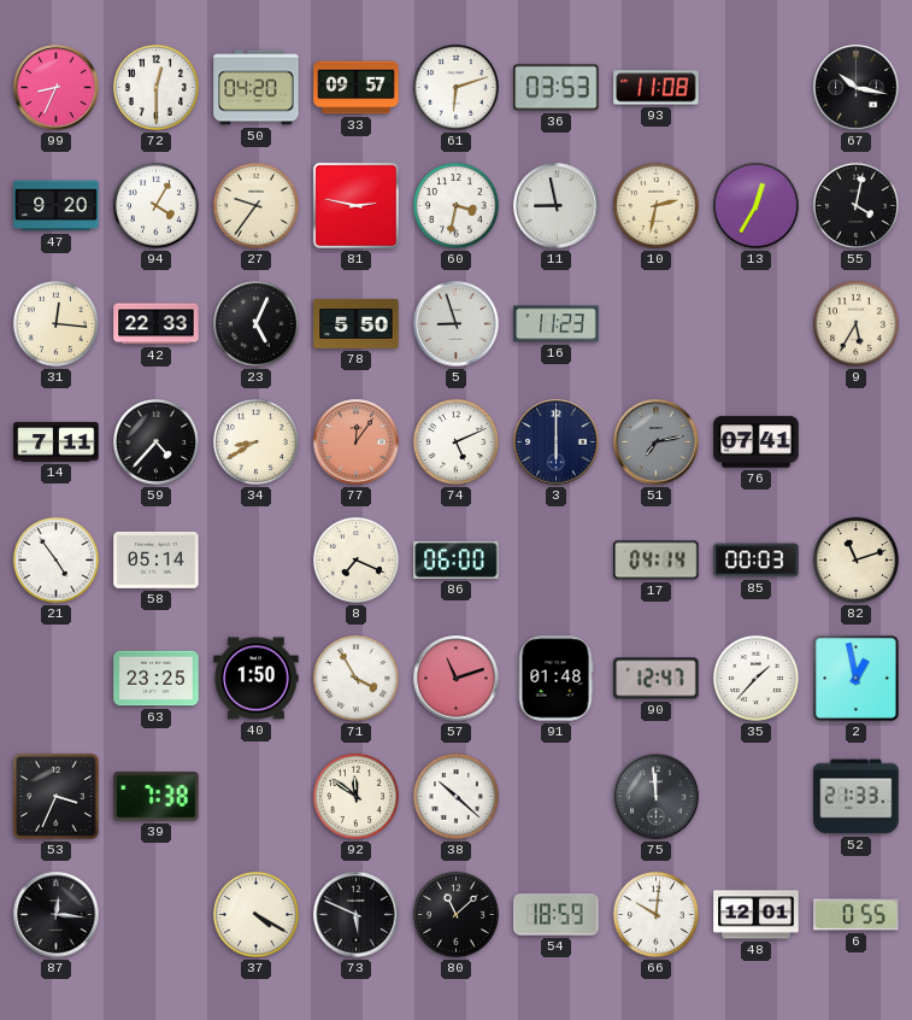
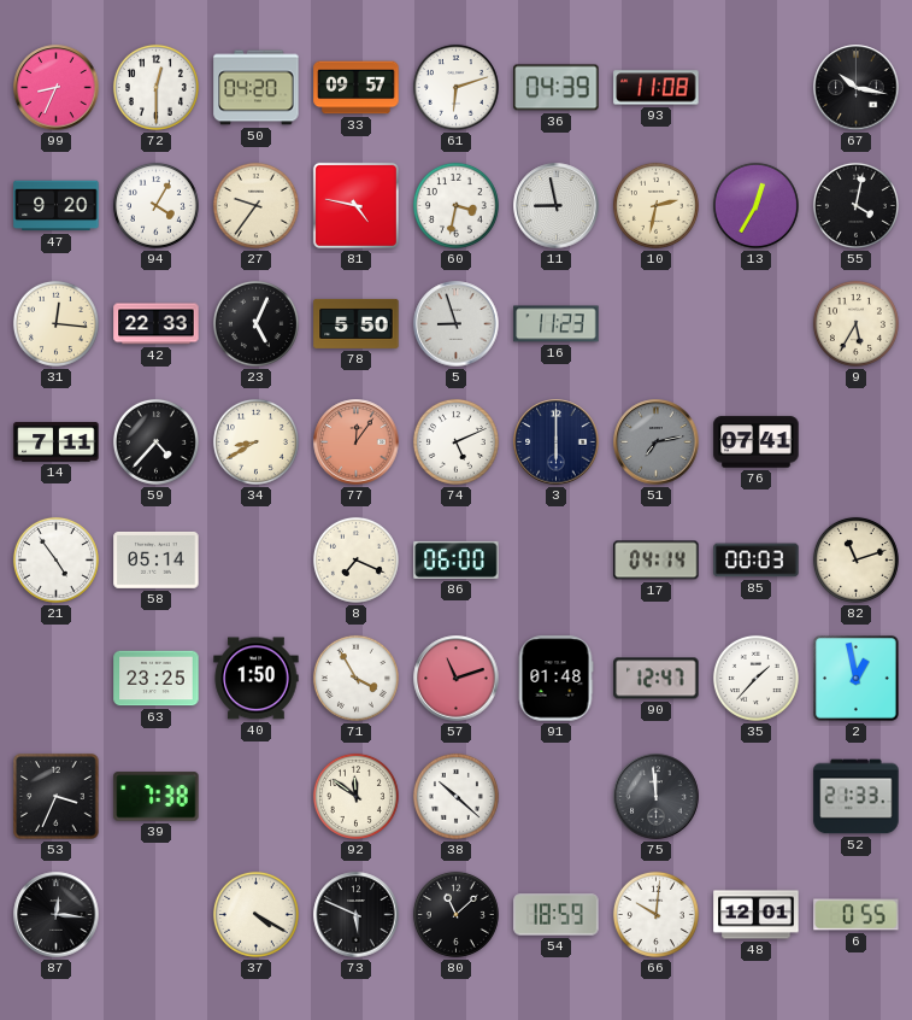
36: 03:53 -> 04:39 (557, 88)
81: 2:47 -> 4:47 (355, 205)
